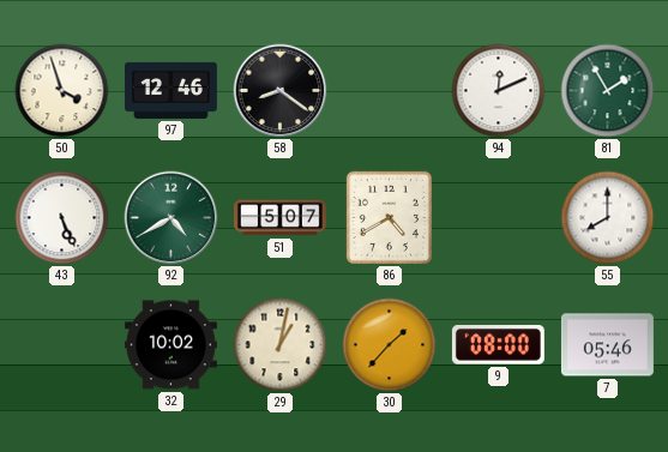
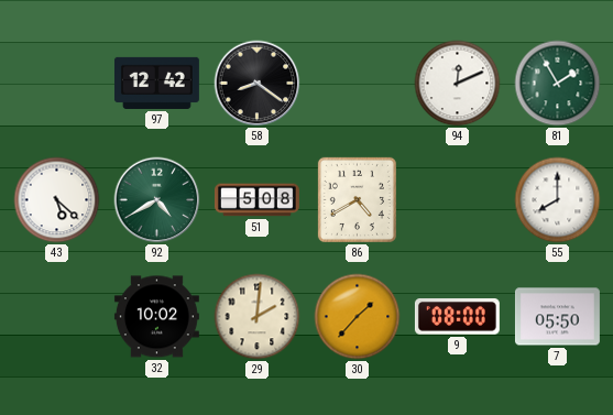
50: 3:57 -> none (62, 91)
97: 12:46 -> 12:42 (156, 83)
43: 5:26 -> 5:22 (57, 200)
51: 5:07 -> 5:08 (256, 200)
29: 1:02 -> 2:01 (258, 317)
7: 05:46 -> 05:50 (557, 317)
